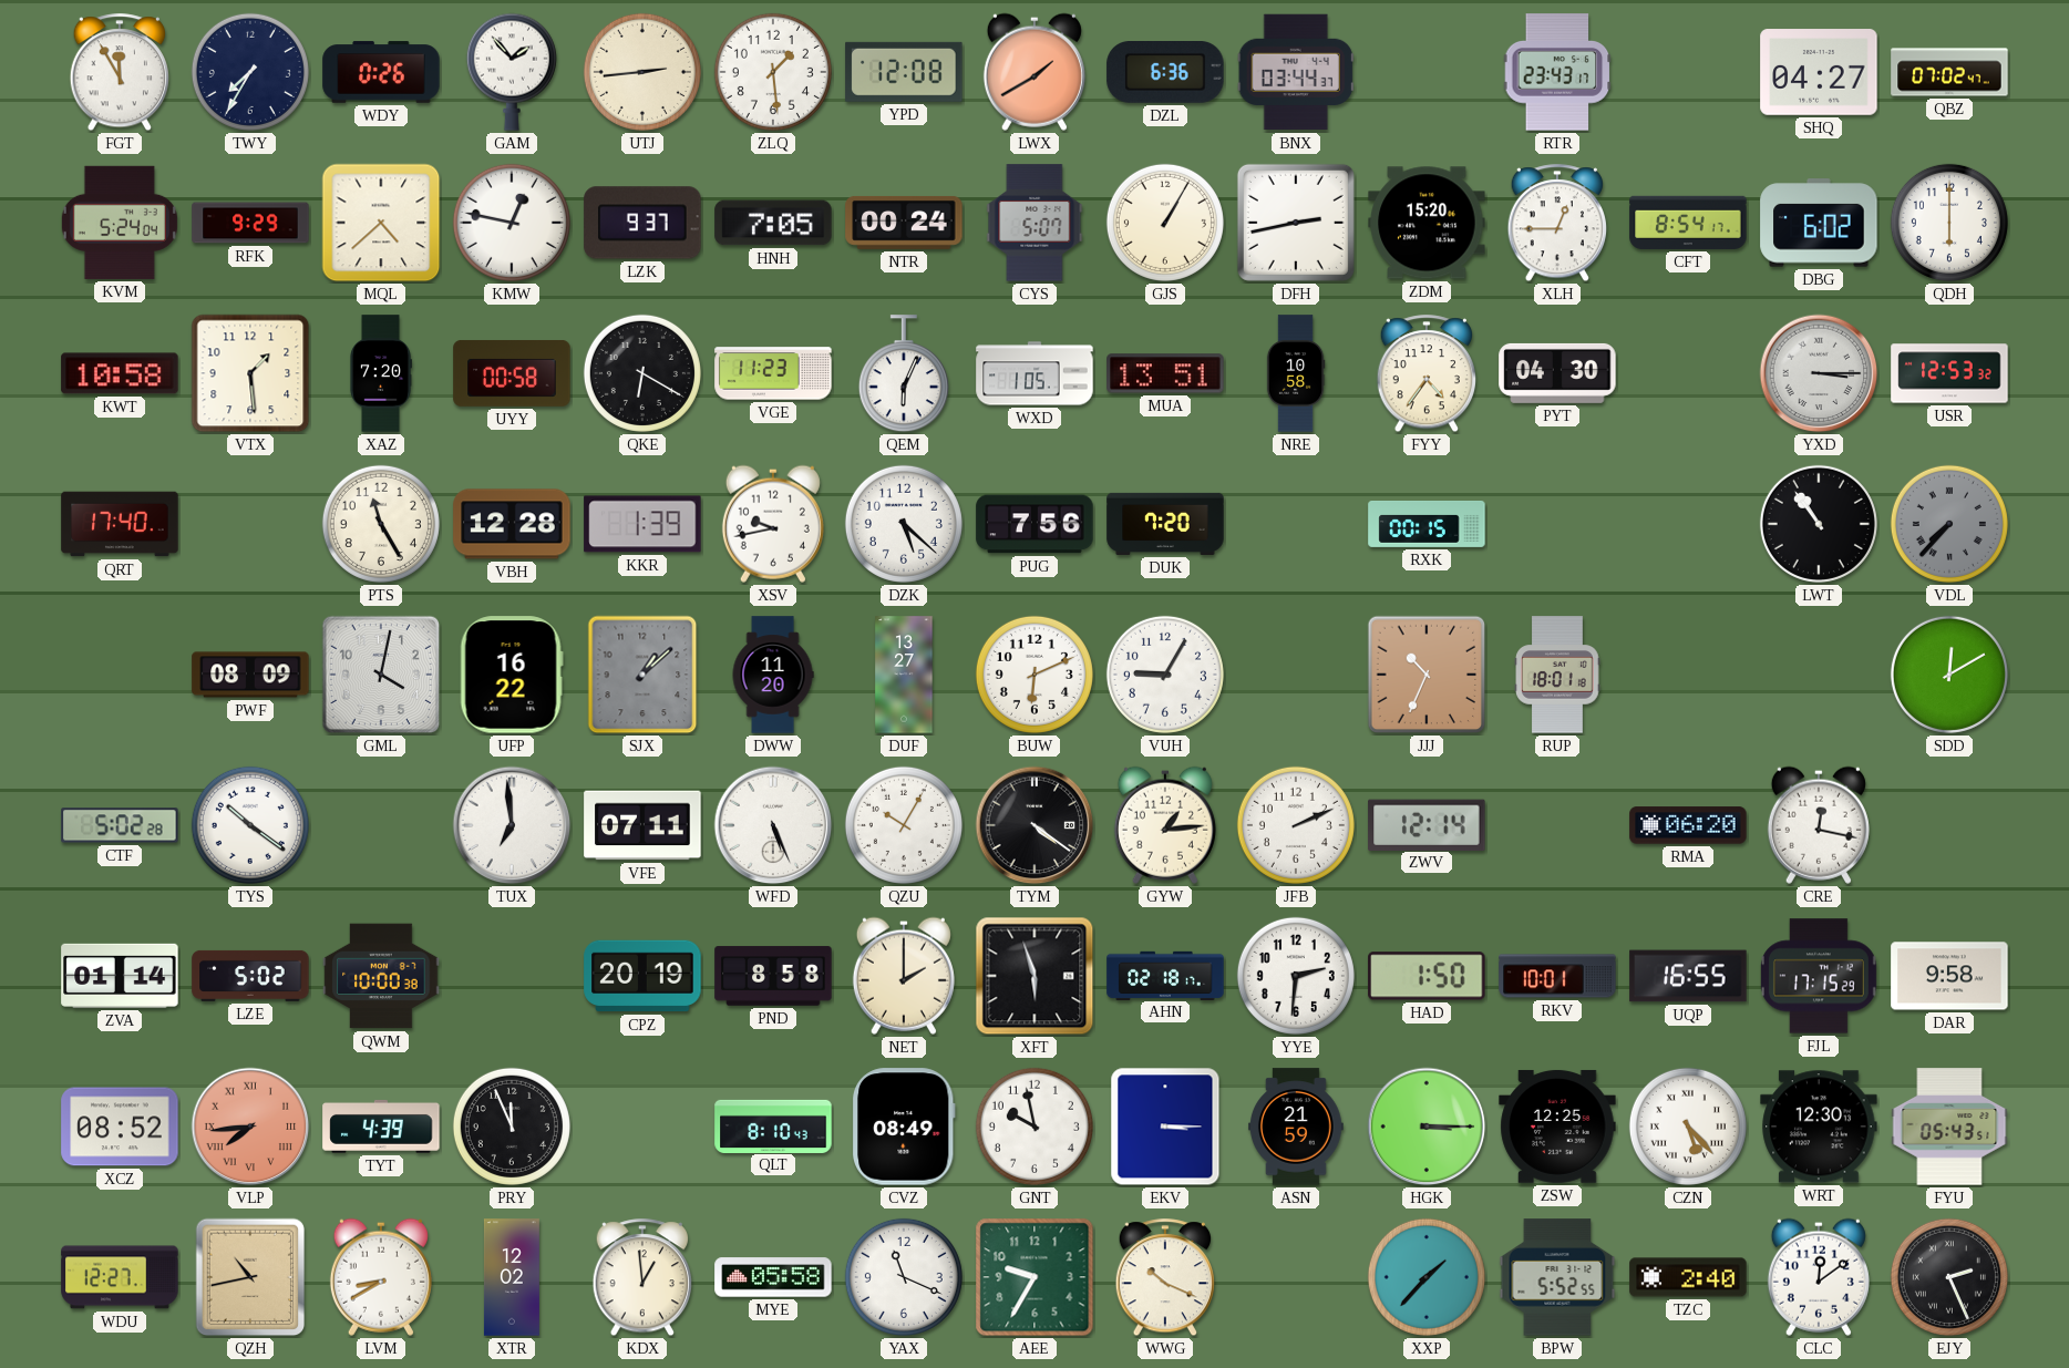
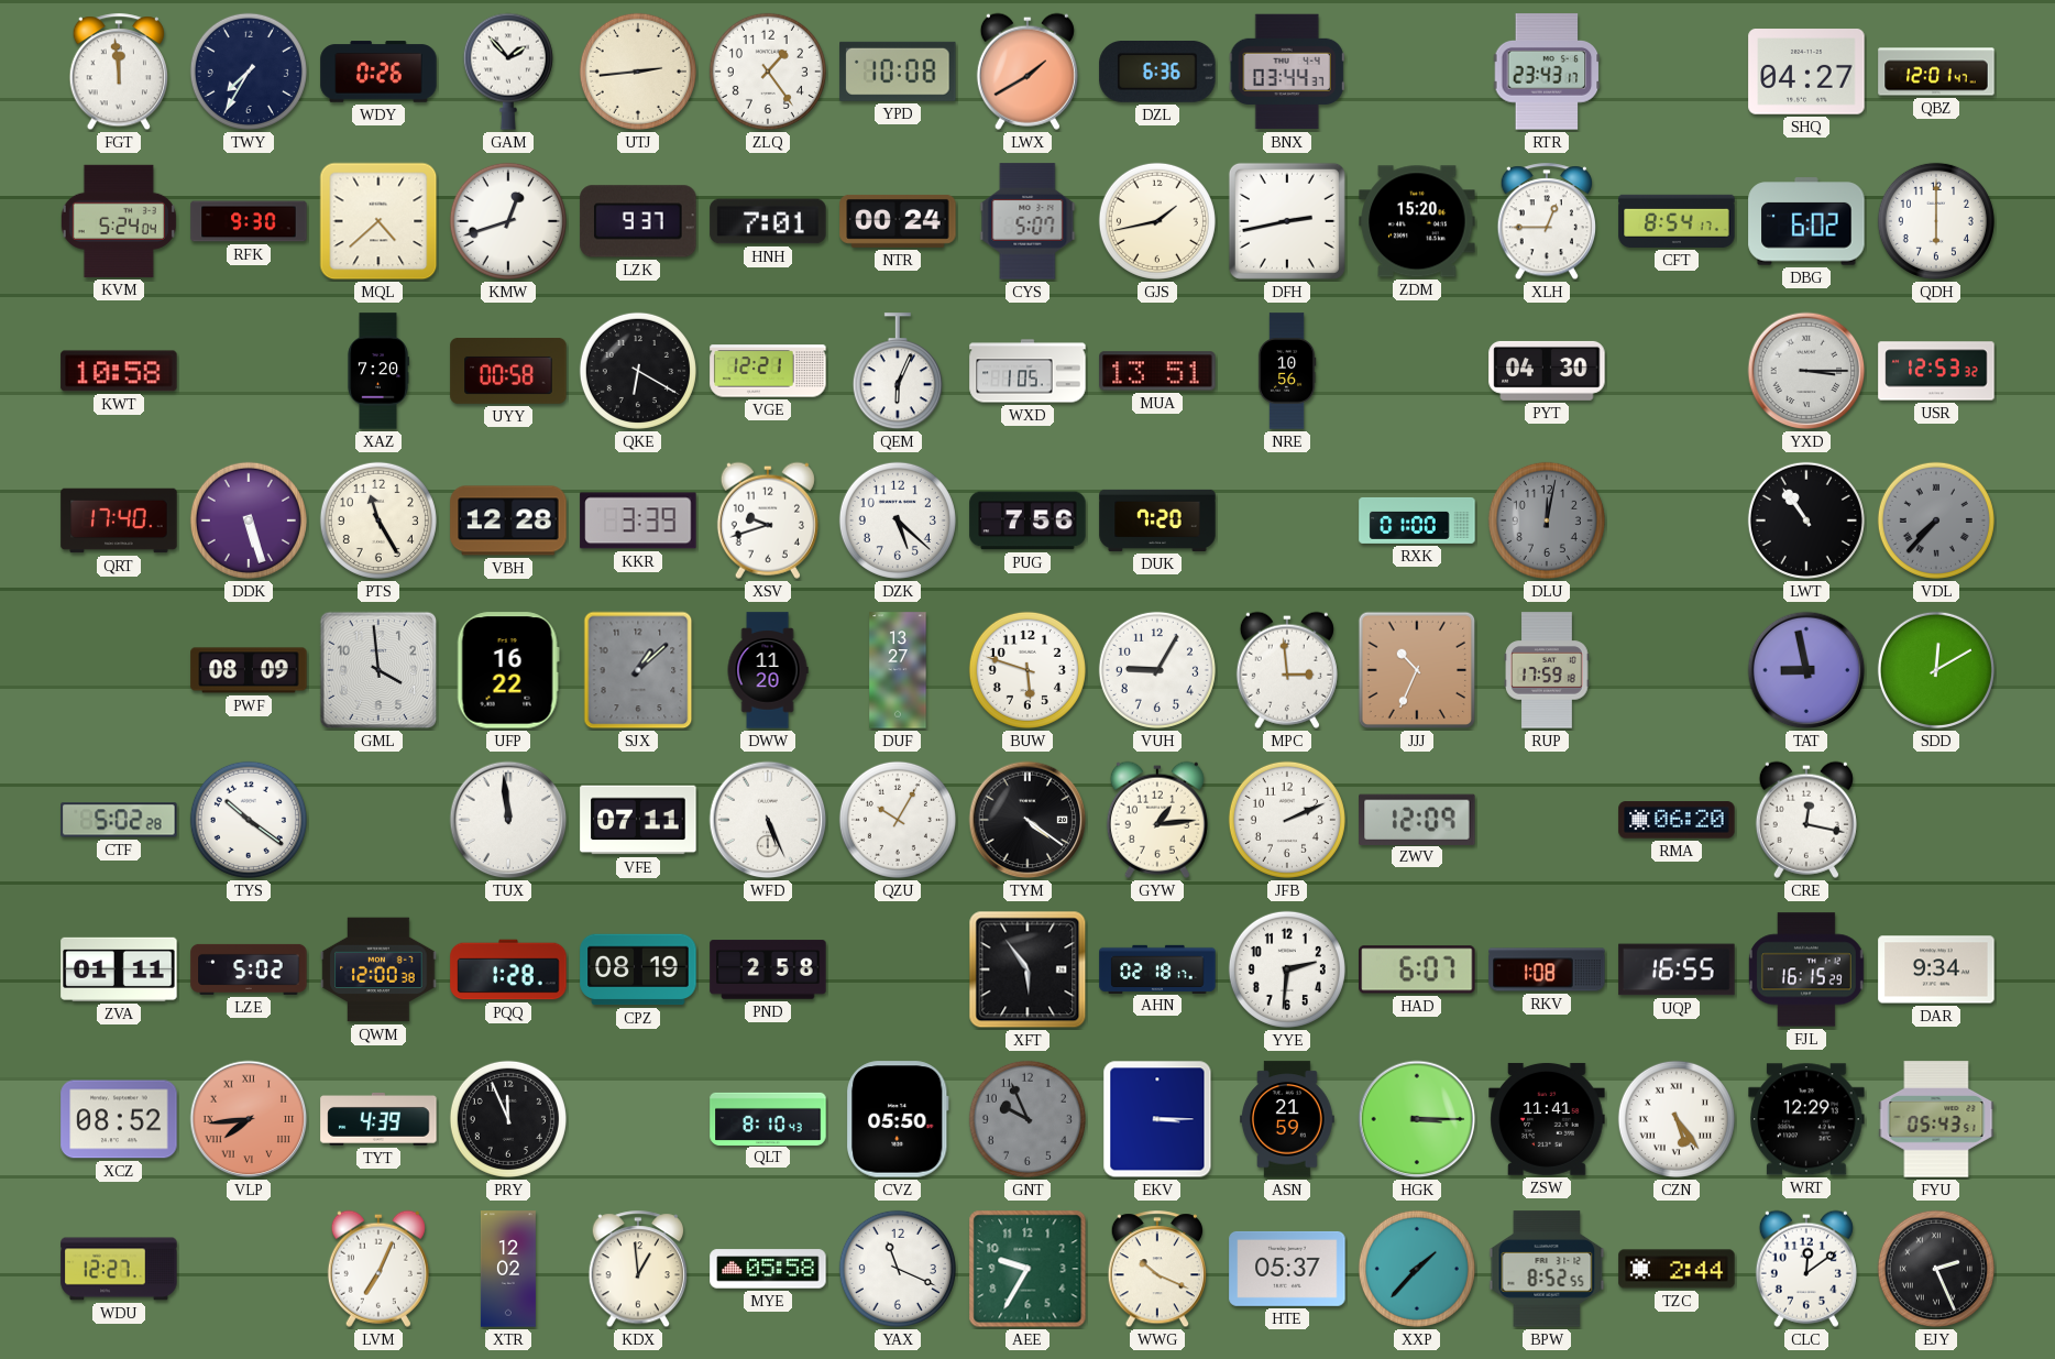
FGT: 11:55 -> 11:59 (118, 73)
ZLQ: 1:29 -> 1:24 (768, 72)
YPD: 12:08 -> 10:08 (898, 72)
QBZ: 07:02 -> 12:01 (1936, 72)
RFK: 9:29 -> 9:30 (249, 221)
KMW: 12:47 -> 12:42 (508, 221)
HNH: 7:05 -> 7:01 (768, 221)
GJS: 1:05 -> 1:43 (1157, 221)
VTX: 1:29 -> none (250, 373)
VGE: 11:23 -> 12:21 (768, 371)
NRE: 10:58 -> 10:56 (1287, 371)
FYY: 4:36 -> none (1425, 374)
DDK: none -> 5:27 (249, 520)
KKR: 1:39 -> 3:39 (638, 520)
XSV: 9:43 -> 9:42 (768, 520)
RXK: 00:15 -> 01:00 (1417, 520)
DLU: none -> 12:02 (1547, 520)
GML: 4:02 -> 3:59 (378, 670)
BUW: 6:11 -> 5:48 (1027, 670)
MPC: none -> 2:59 (1287, 670)
RUP: 18:01 -> 17:59 (1547, 670)
TAT: none -> 8:58 (1806, 670)
TUX: 6:59 -> 11:59 (508, 820)
ZWV: 12:14 -> 12:09 (1417, 819)
ZVA: 01:14 -> 01:11 (119, 969)
QWM: 10:00 -> 12:00 (378, 969)
PQQ: none -> 1:28 (508, 969)
CPZ: 20:19 -> 08:19 (638, 969)
PND: 8:58 -> 2:58 (768, 969)
NET: 2:00 -> none (904, 976)
XFT: 5:57 -> 5:54 (1027, 969)
HAD: 1:50 -> 6:07 (1417, 969)
RKV: 10:01 -> 1:08 (1547, 969)
FJL: 17:15 -> 16:15 (1806, 969)
DAR: 9:58 -> 9:34 (1936, 969)
CVZ: 08:49 -> 05:50 (899, 1119)
GNT: 9:58 -> 9:56 (1027, 1119)
GNT dial: white -> grey (1027, 1119)
ZSW: 12:25 -> 11:41 (1547, 1119)
CZN: 5:23 -> 5:24 (1677, 1119)
WRT: 12:30 -> 12:29 (1806, 1119)
QZH: 10:43 -> none (250, 1277)
LVM: 8:40 -> 7:04 (378, 1269)
HTE: none -> 05:37 (1287, 1269)
BPW: 5:52 -> 8:52 (1547, 1269)
TZC: 2:40 -> 2:44 (1677, 1269)
